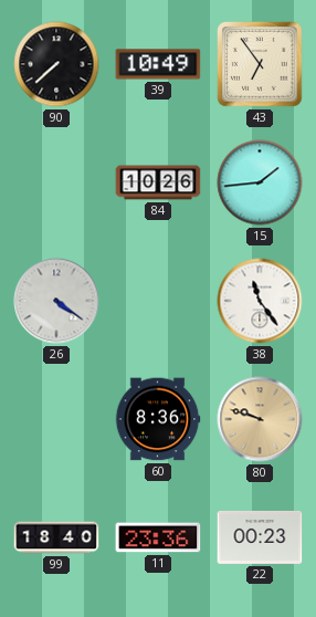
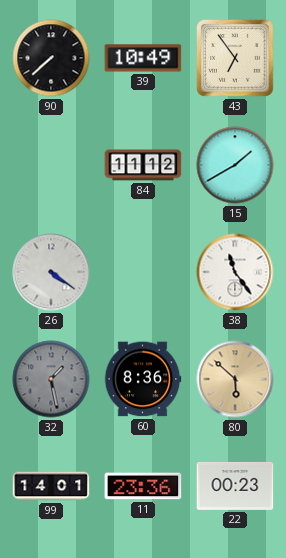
84: 10:26 -> 11:12 (143, 165)
15: 1:44 -> 1:40 (235, 165)
32: none -> 1:28 (51, 379)
80: 9:48 -> 5:52 (235, 379)
99: 18:40 -> 14:01 (51, 486)
